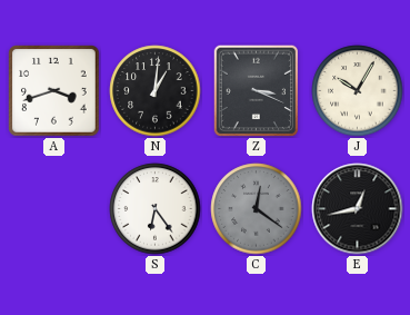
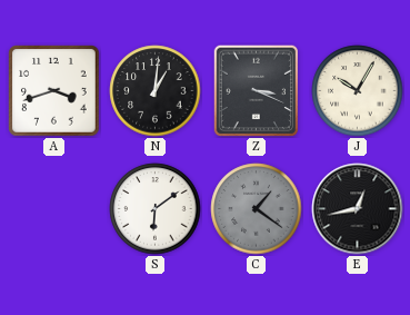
S: 6:24 -> 6:09 (156, 209)
C: 12:21 -> 1:21 (257, 209)
